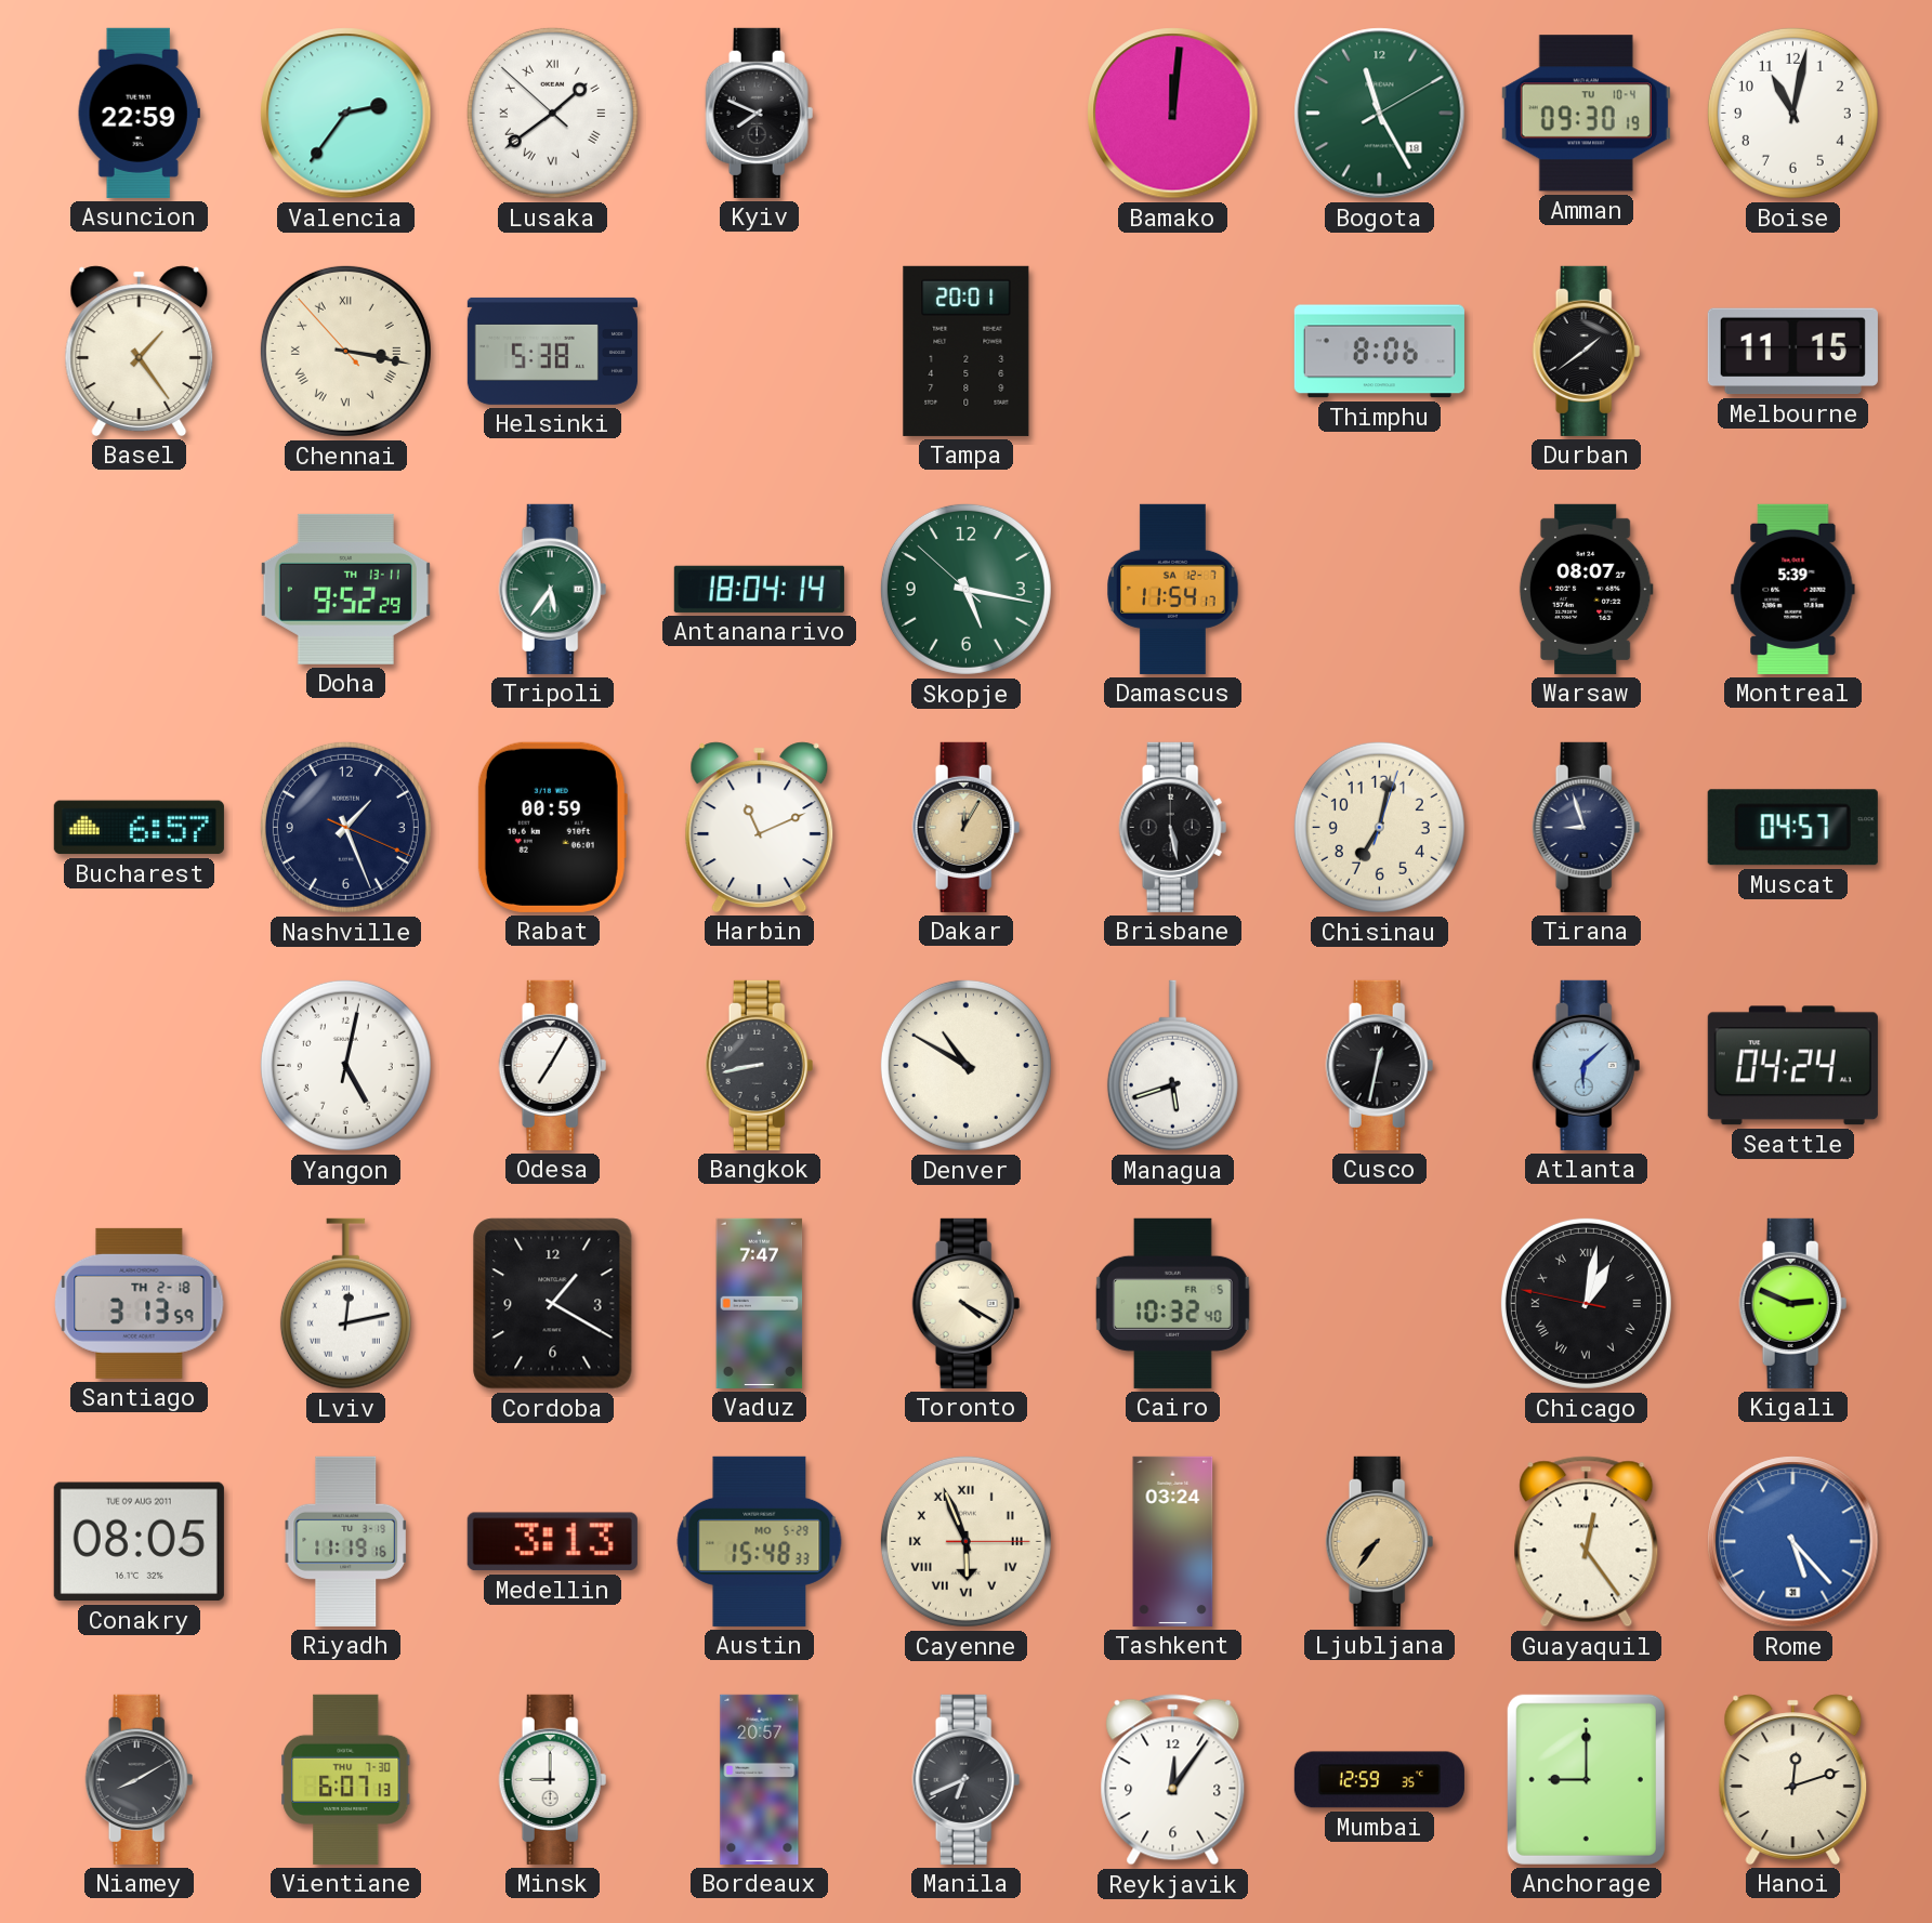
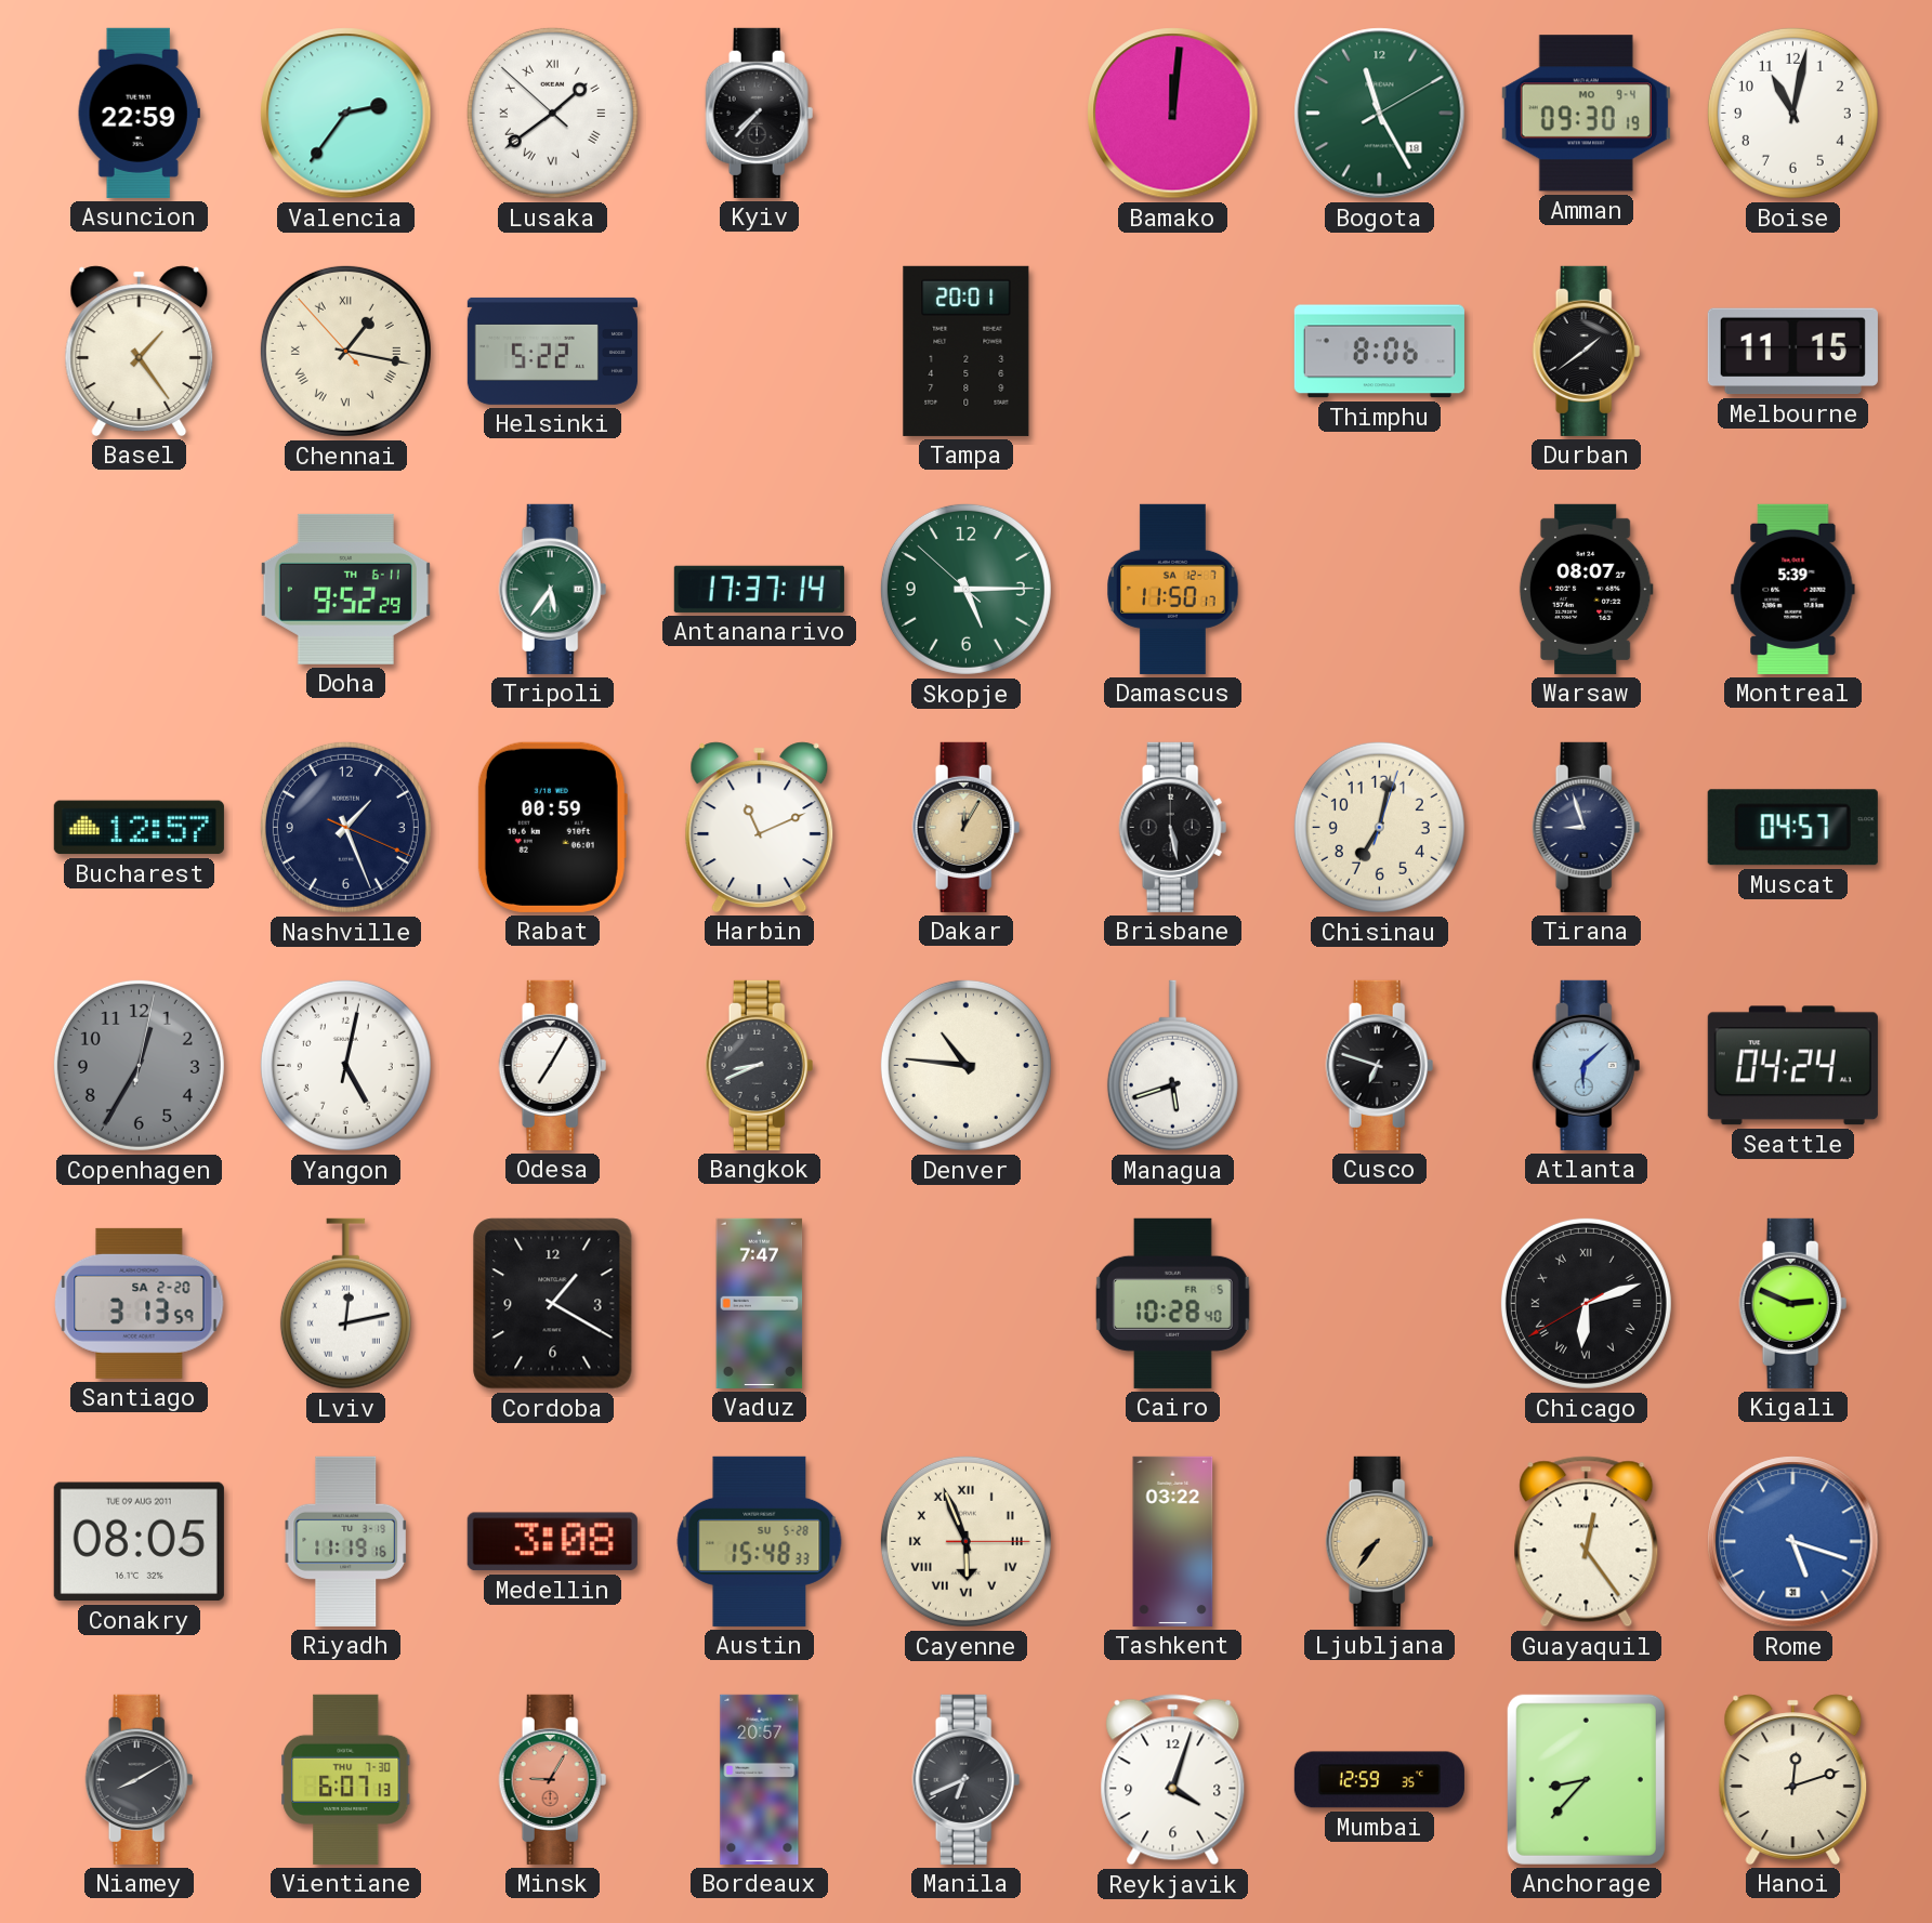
Kyiv: 7:49 -> 7:37 (760, 113)
Amman date: TU 10-4 -> MO 9-4 (1586, 114)
Chennai: 3:16 -> 1:16 (345, 351)
Helsinki: 5:38 -> 5:22 (552, 351)
Doha date: TH 13-11 -> TH 6-11 (345, 589)
Antananarivo: 18:04 -> 17:37 (759, 589)
Skopje: 5:16 -> 5:14 (965, 589)
Damascus: 11:54 -> 11:50 (1173, 589)
Bucharest: 6:57 -> 12:57 (139, 828)
Copenhagen: none -> 12:35 (139, 1065)
Bangkok: 8:43 -> 8:41 (760, 1065)
Denver: 10:50 -> 10:46 (965, 1065)
Cusco: 12:32 -> 6:48 (1380, 1065)
Santiago date: TH 2-18 -> SA 2-20 (140, 1303)
Toronto: 4:20 -> none (967, 1303)
Cairo: 10:32 -> 10:28 (1172, 1303)
Chicago: 1:01 -> 6:11 (1586, 1303)
Medellin: 3:13 -> 3:08 (552, 1542)
Austin date: MO 5-29 -> SU 5-28 (760, 1541)
Tashkent: 03:24 -> 03:22 (1173, 1541)
Rome: 5:23 -> 5:18 (1793, 1542)
Minsk: 9:00 -> 9:05 (553, 1779)
Minsk dial: white -> salmon (553, 1779)
Reykjavik: 12:06 -> 4:03 (1173, 1780)
Anchorage: 9:00 -> 8:37 (1586, 1779)
